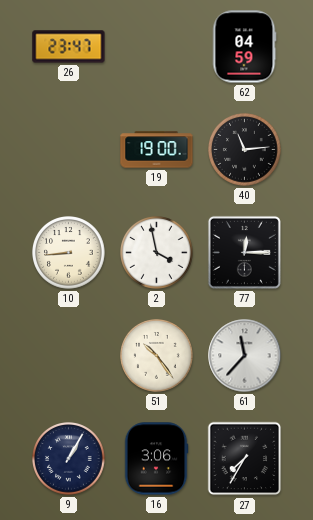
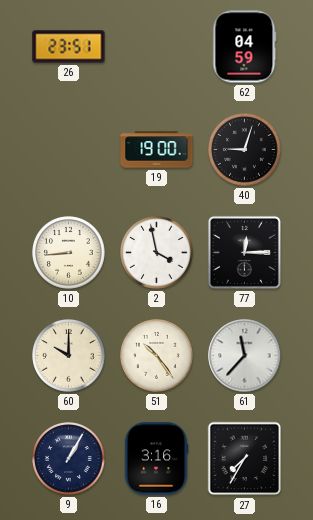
26: 23:47 -> 23:51 (69, 47)
40: 11:14 -> 9:03 (245, 150)
60: none -> 10:00 (69, 356)
16: 3:06 -> 3:16 (156, 459)
